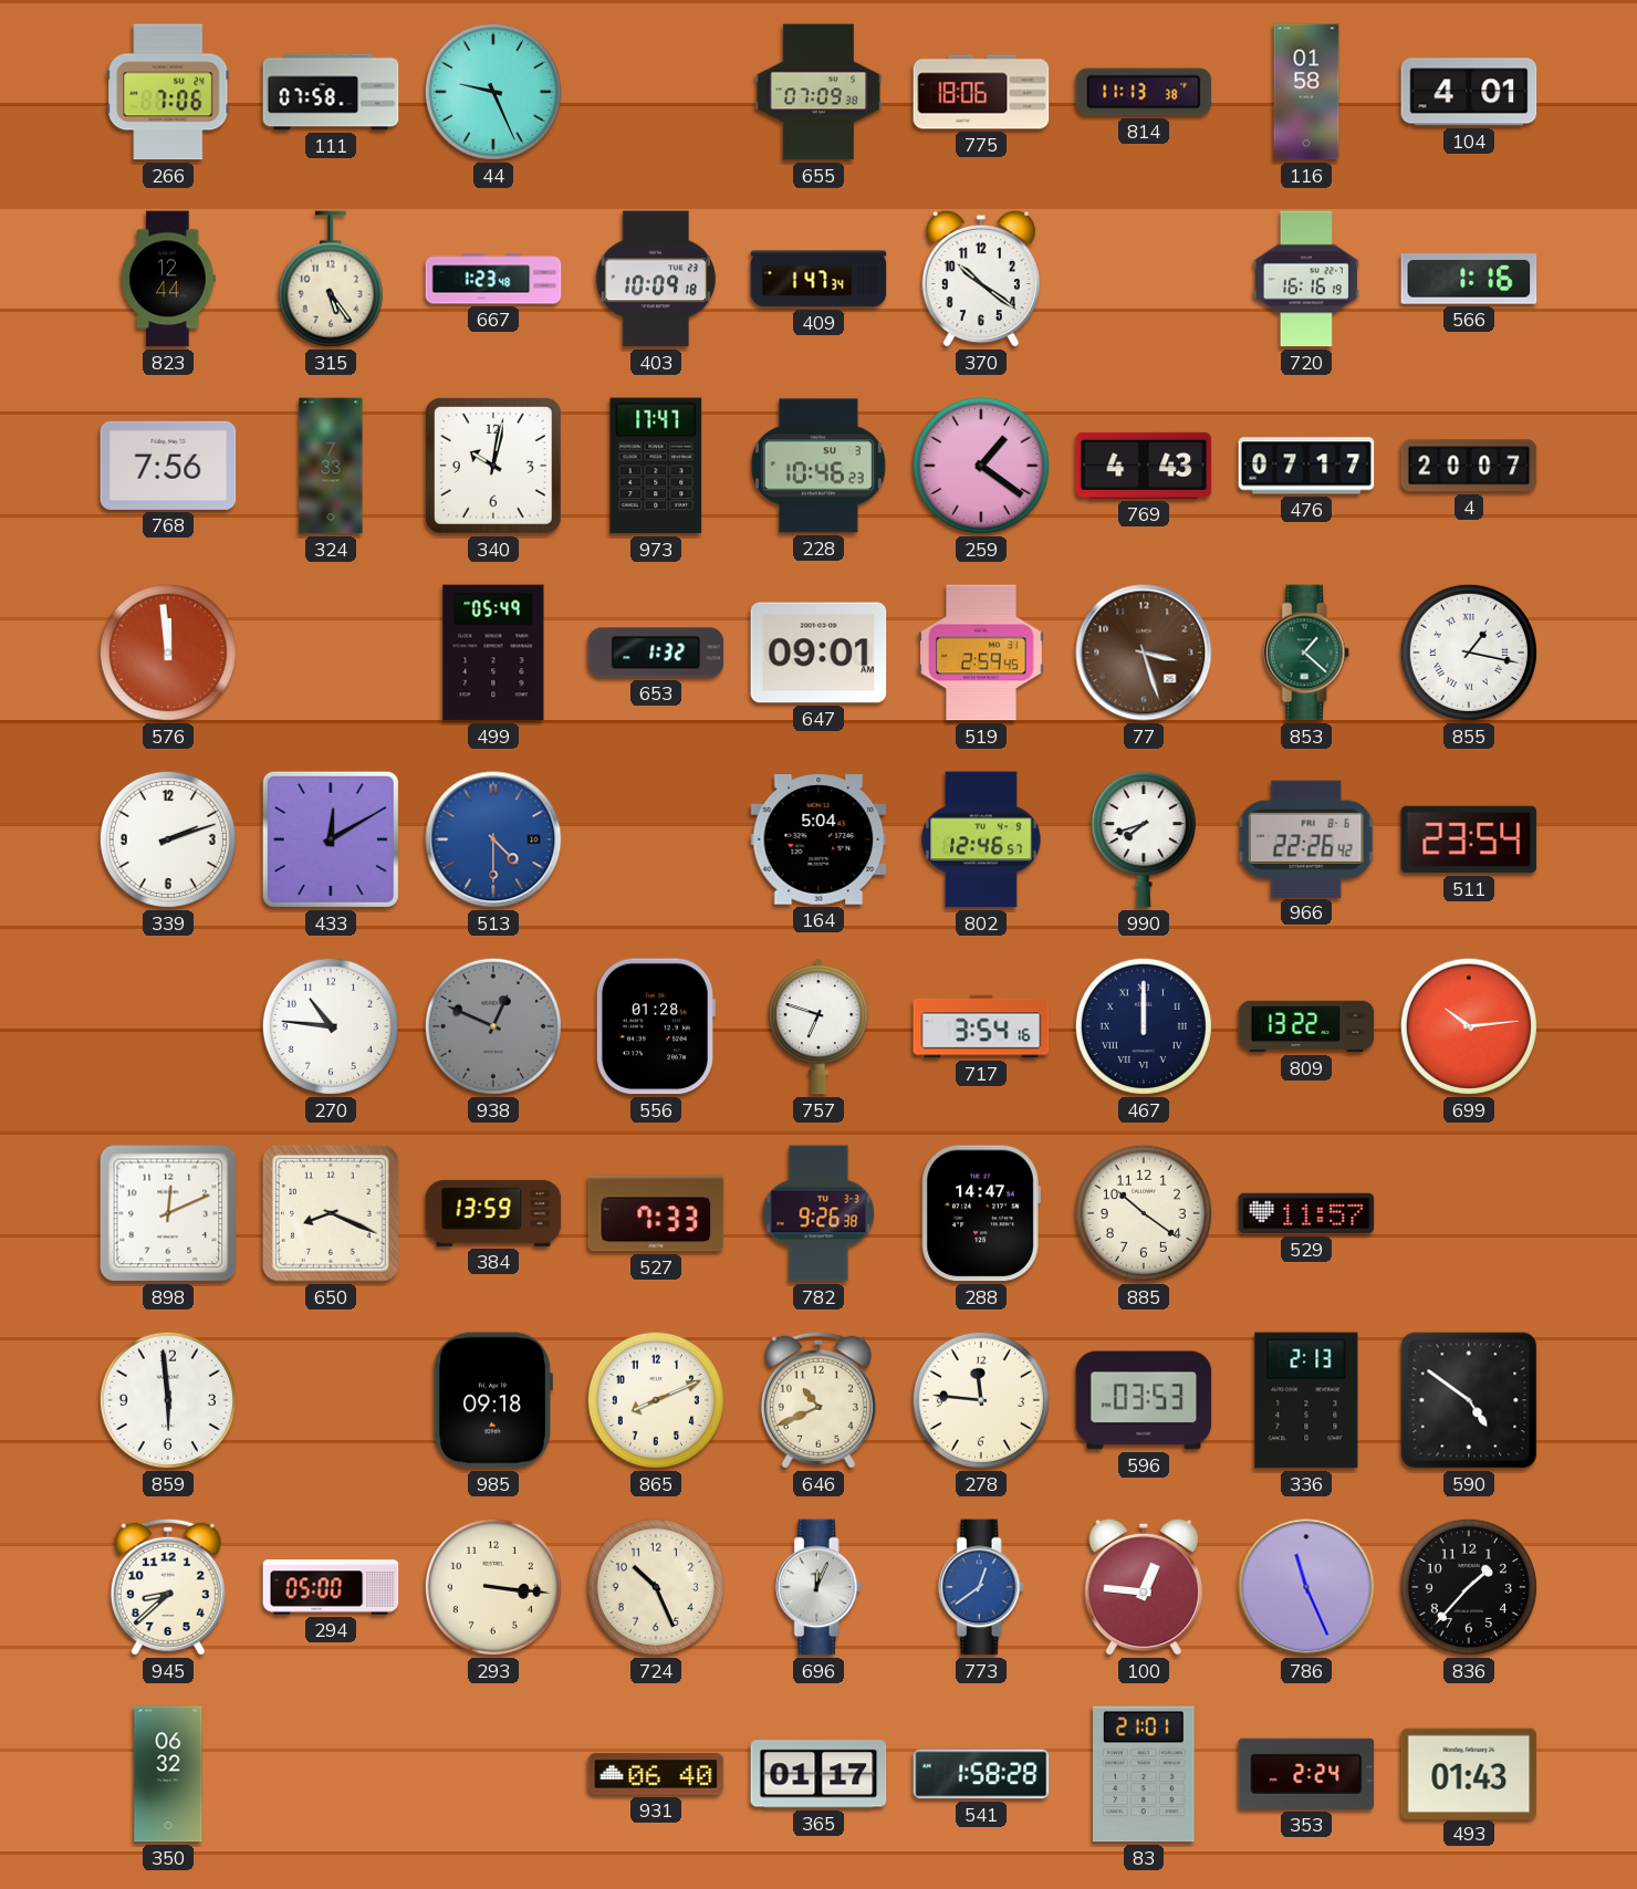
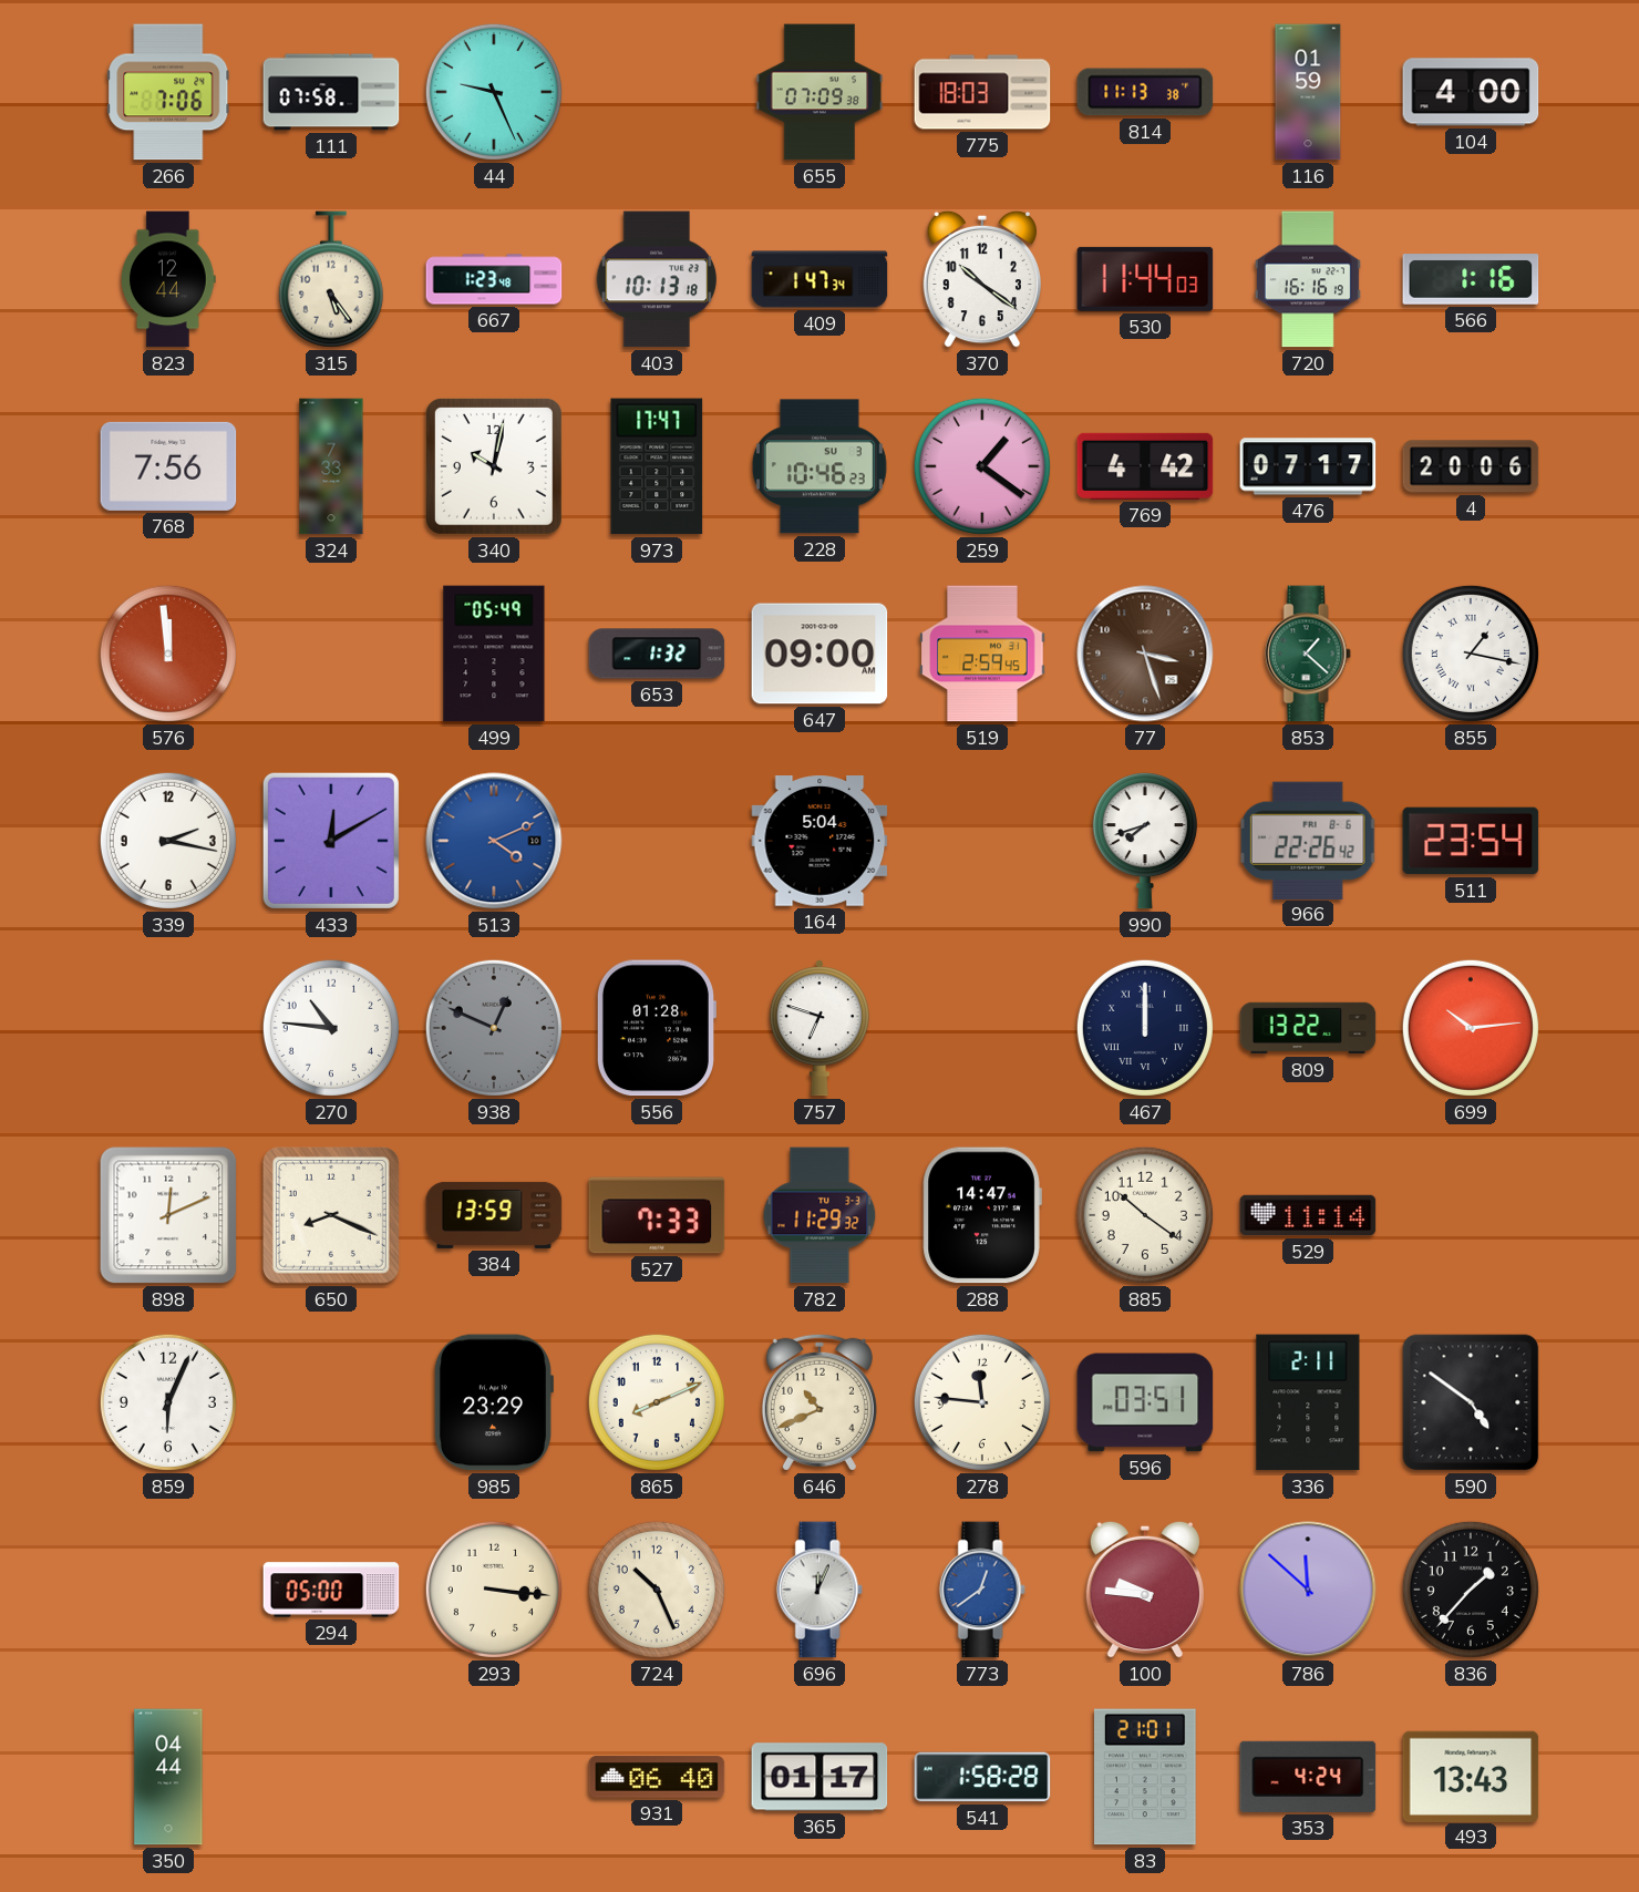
775: 18:06 -> 18:03 (982, 92)
116: 01:58 -> 01:59 (1308, 92)
104: 4:01 -> 4:00 (1471, 92)
403: 10:09 -> 10:13 (657, 279)
530: none -> 11:44 (1145, 279)
769: 4:43 -> 4:42 (1145, 466)
4: 20:07 -> 20:06 (1471, 466)
647: 09:01 -> 09:00 (819, 654)
339: 2:12 -> 2:17 (168, 841)
513: 4:30 -> 4:11 (494, 841)
802: 12:46 -> none (981, 839)
717: 3:54 -> none (981, 1026)
782: 9:26 -> 11:29 (819, 1215)
529: 11:57 -> 11:14 (1308, 1215)
859: 5:59 -> 6:04 (168, 1402)
985: 09:18 -> 23:29 (493, 1402)
596: 03:53 -> 03:51 (1145, 1402)
336: 2:13 -> 2:11 (1308, 1402)
945: 8:38 -> none (168, 1587)
100: 12:46 -> 9:46 (1144, 1590)
786: 11:26 -> 11:52 (1308, 1590)
350: 06:32 -> 04:44 (168, 1777)
353: 2:24 -> 4:24 (1308, 1777)
493: 01:43 -> 13:43 (1471, 1776)
